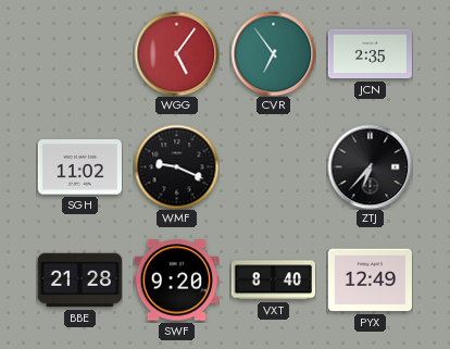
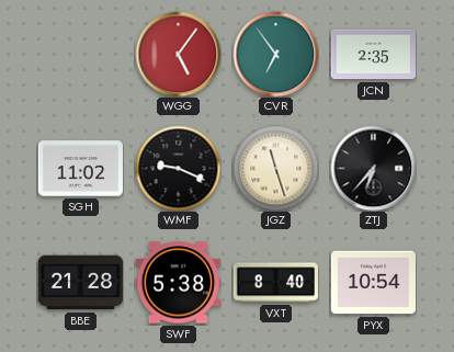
JGZ: none -> 11:27 (275, 168)
SWF: 9:20 -> 5:38 (178, 283)
PYX: 12:49 -> 10:54 (373, 283)
